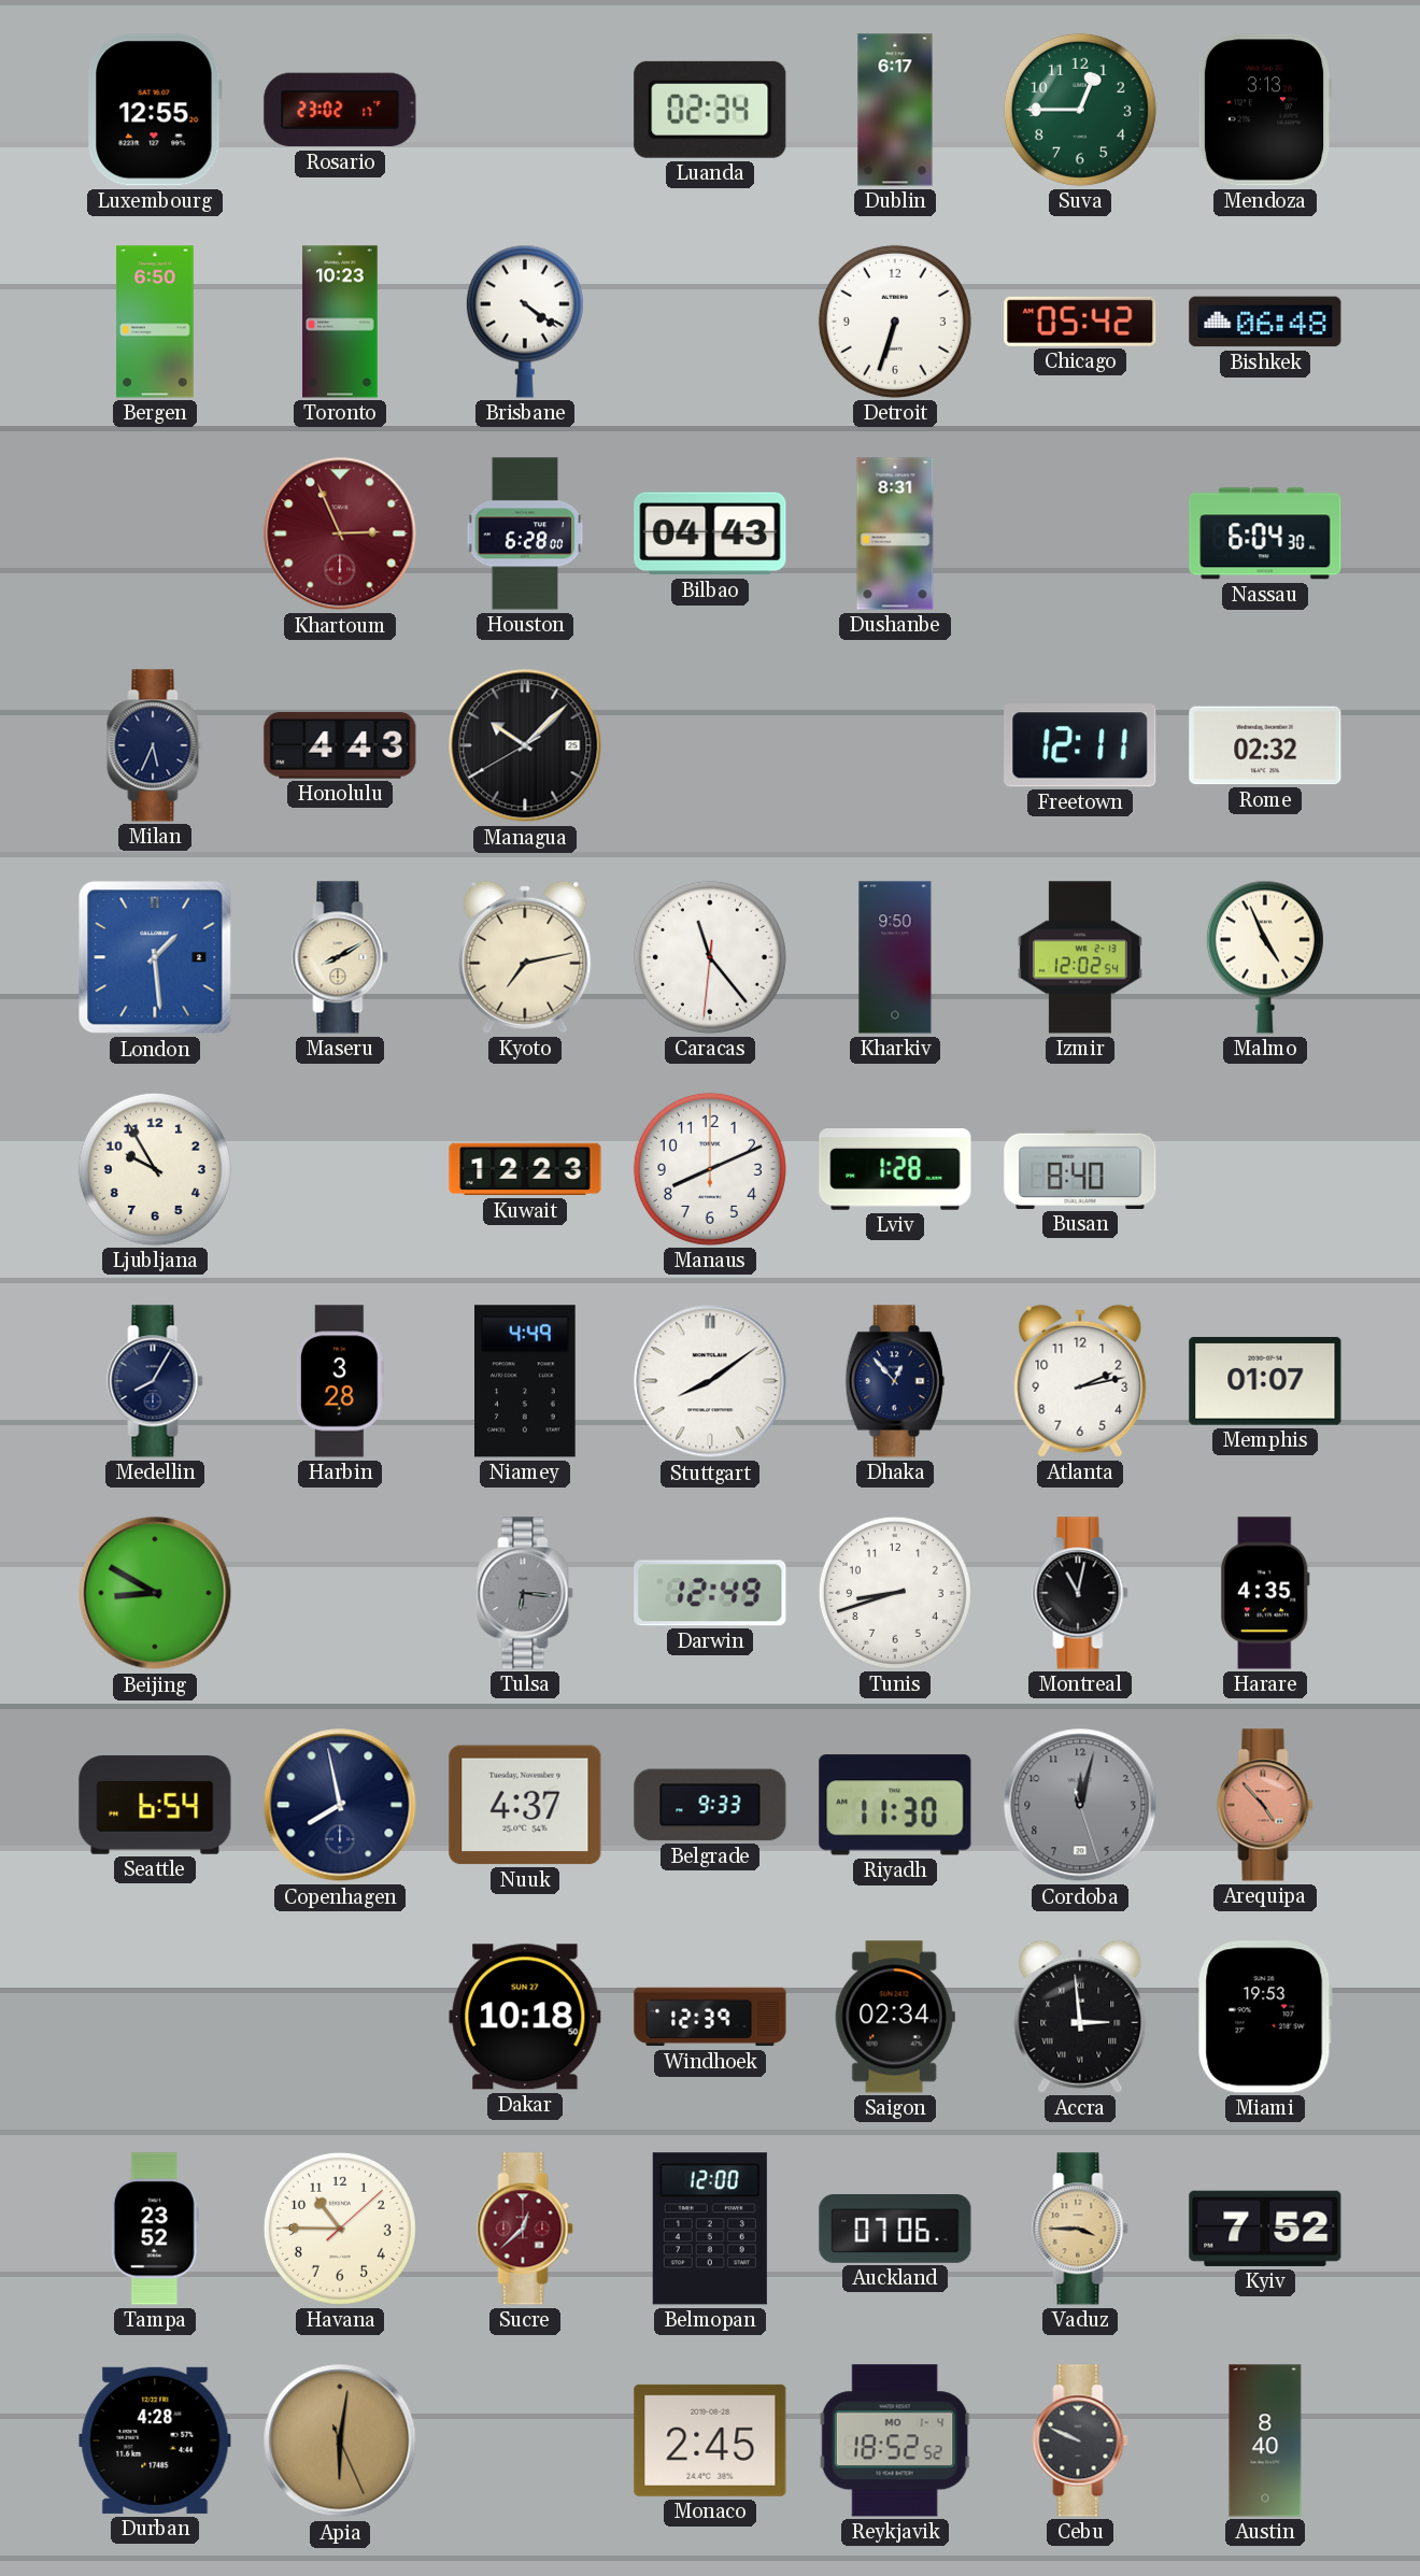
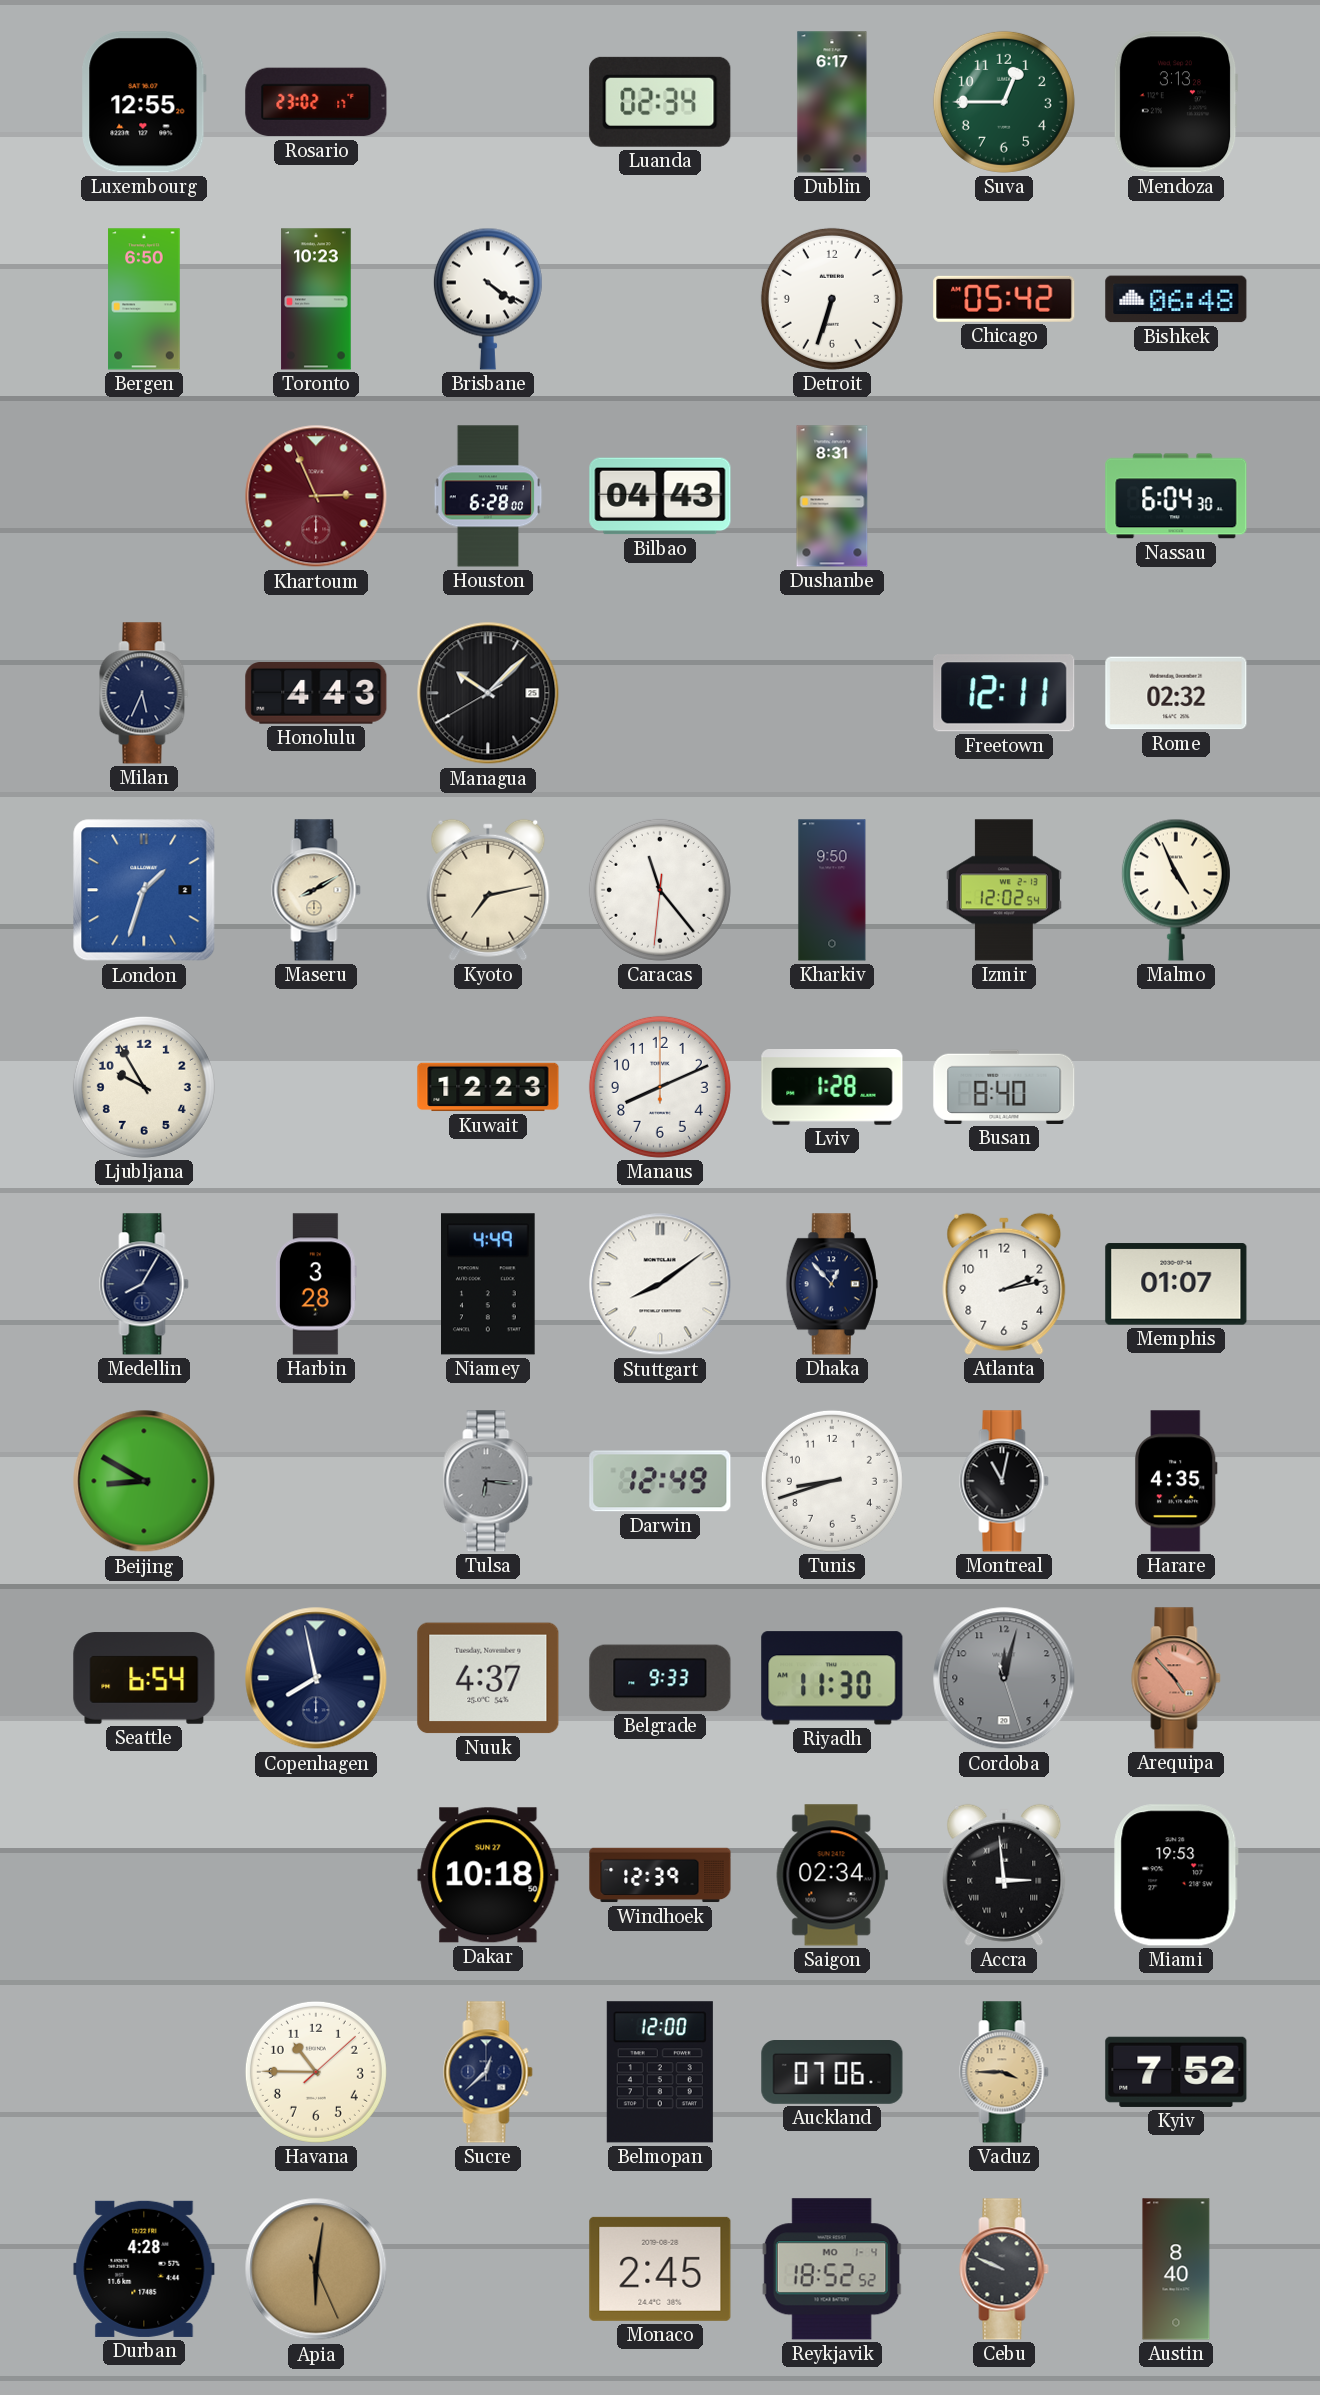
London: 1:29 -> 1:33 (144, 890)
Tampa: 23:52 -> none (155, 2229)
Sucre dial: burgundy -> navy (488, 2072)
